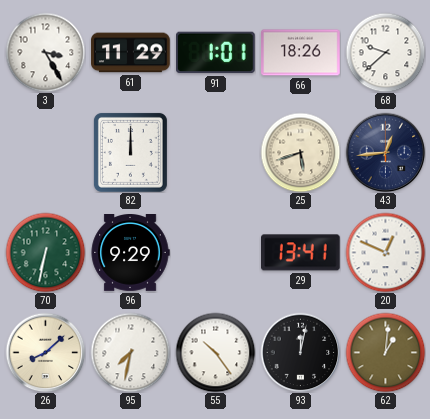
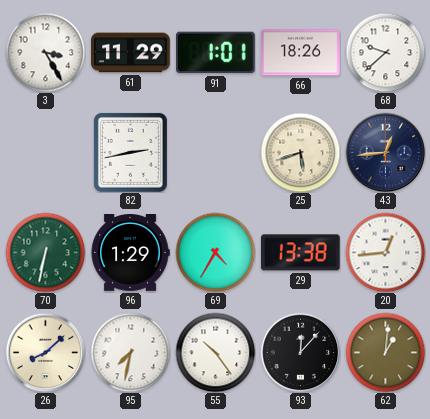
82: 12:00 -> 2:43 (130, 152)
96: 9:29 -> 1:29 (130, 253)
69: none -> 4:35 (215, 252)
29: 13:41 -> 13:38 (301, 253)
20: 12:49 -> 12:44 (385, 252)
93: 12:02 -> 12:07 (300, 352)
